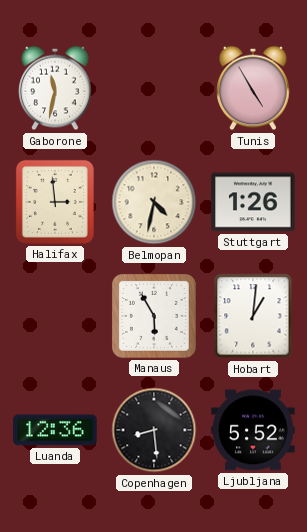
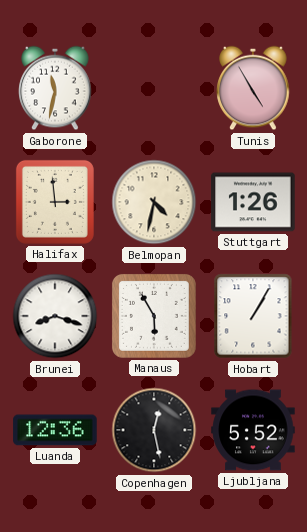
Brunei: none -> 8:18 (55, 316)
Hobart: 1:01 -> 1:05 (253, 316)
Copenhagen: 8:29 -> 12:28 (154, 430)
